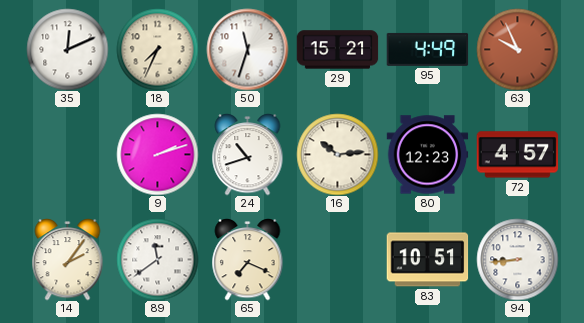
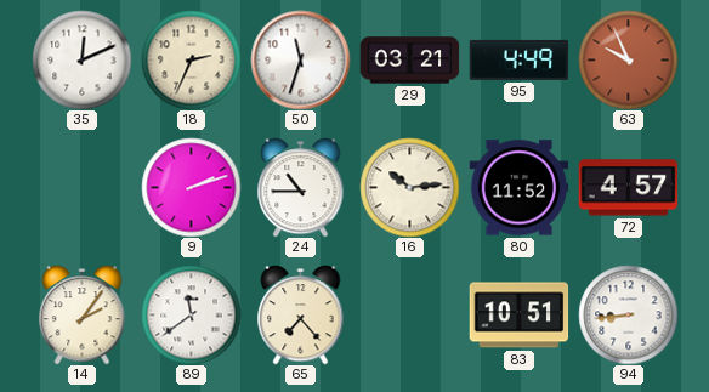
18: 7:34 -> 2:34 (191, 59)
29: 15:21 -> 03:21 (409, 61)
24: 10:42 -> 10:45 (301, 188)
80: 12:23 -> 11:52 (518, 188)
65: 7:19 -> 7:23 (301, 316)
